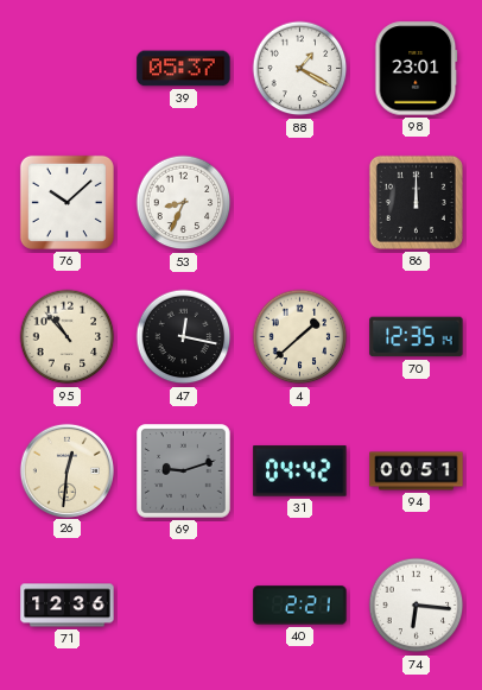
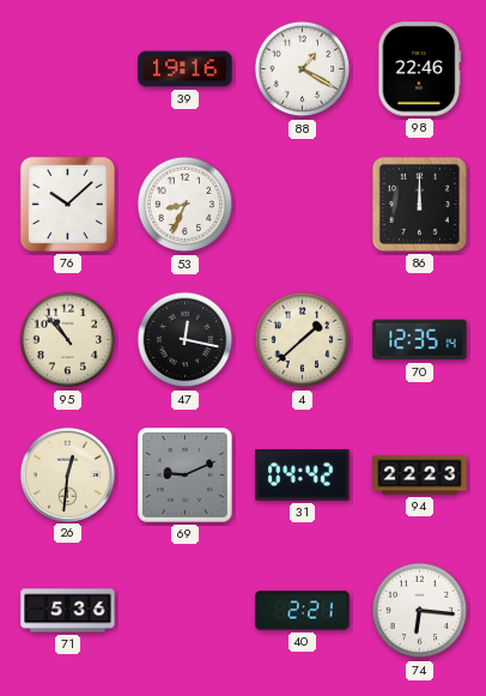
39: 05:37 -> 19:16 (186, 69)
98: 23:01 -> 22:46 (420, 69)
69: 9:12 -> 9:11 (186, 476)
94: 00:51 -> 22:23 (420, 476)
71: 12:36 -> 5:36 (68, 611)
